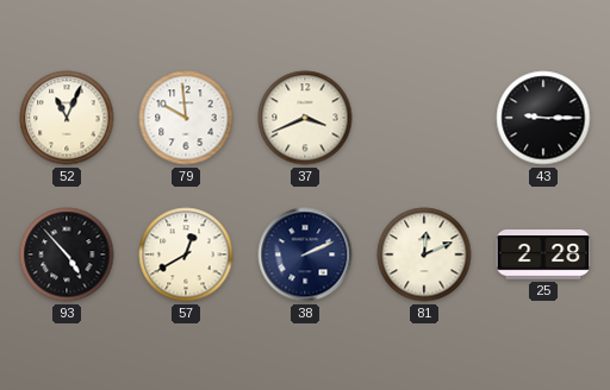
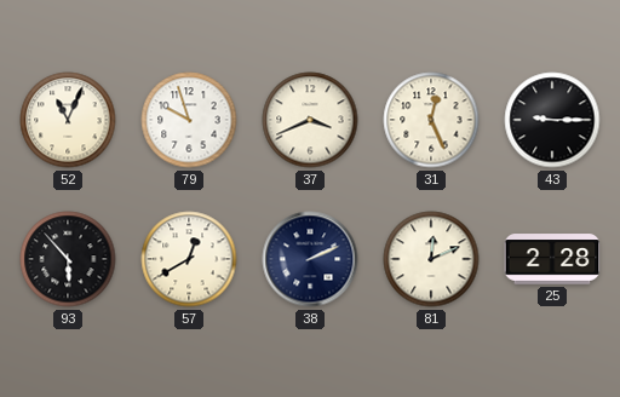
79: 9:59 -> 9:57 (189, 120)
31: none -> 12:26 (431, 120)
93: 4:53 -> 5:53 (68, 259)
